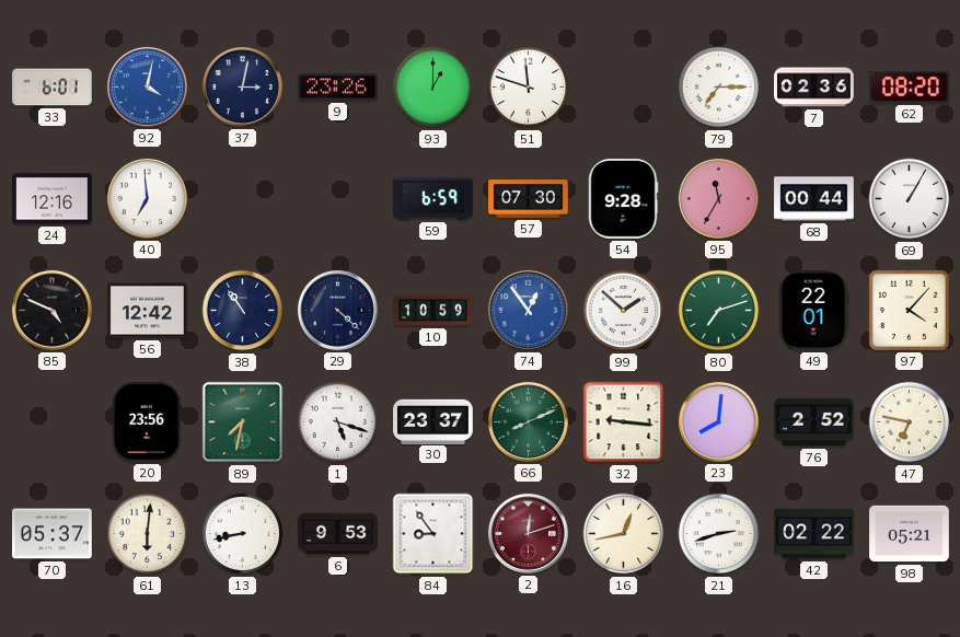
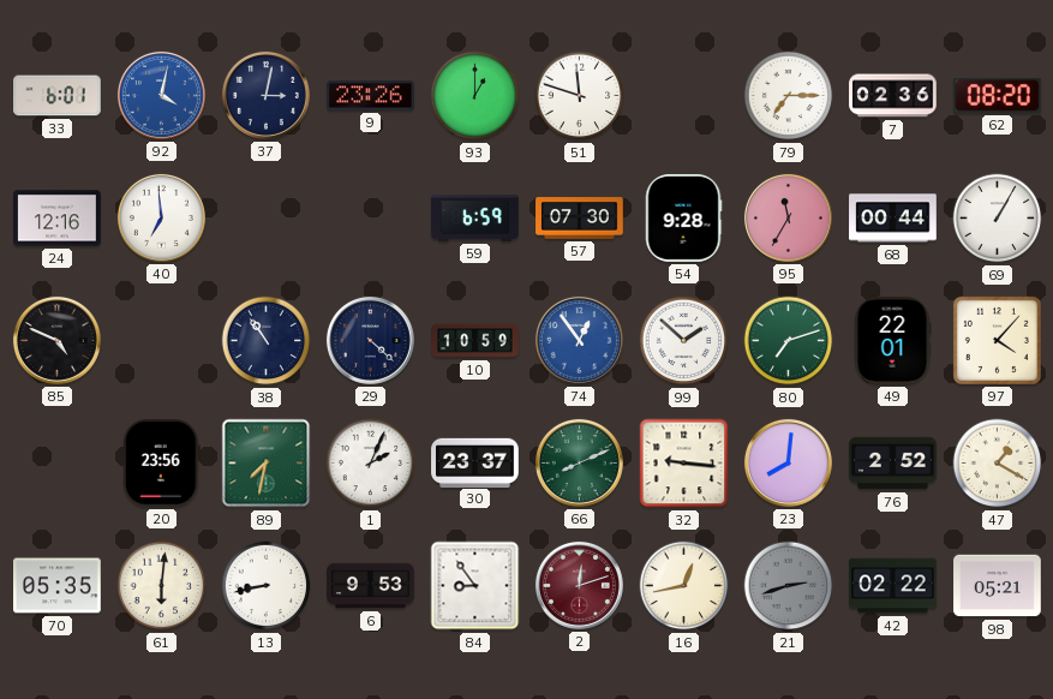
56: 12:42 -> none (148, 311)
1: 5:18 -> 2:04 (371, 464)
47: 6:47 -> 1:20 (998, 464)
70: 05:37 -> 05:35 (58, 586)
21 dial: white -> grey (789, 586)
